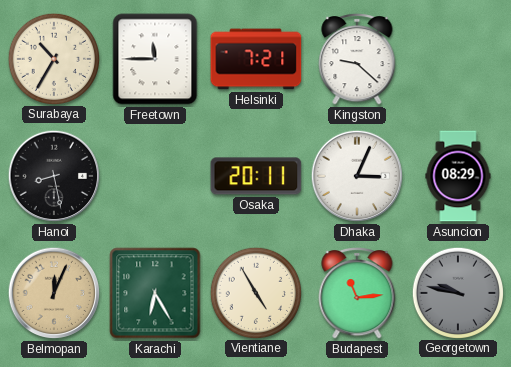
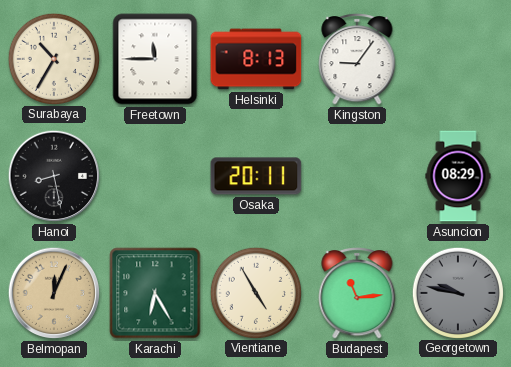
Helsinki: 7:21 -> 8:13 (256, 59)
Kingston: 9:22 -> 9:06 (357, 60)
Dhaka: 3:04 -> none (357, 176)
